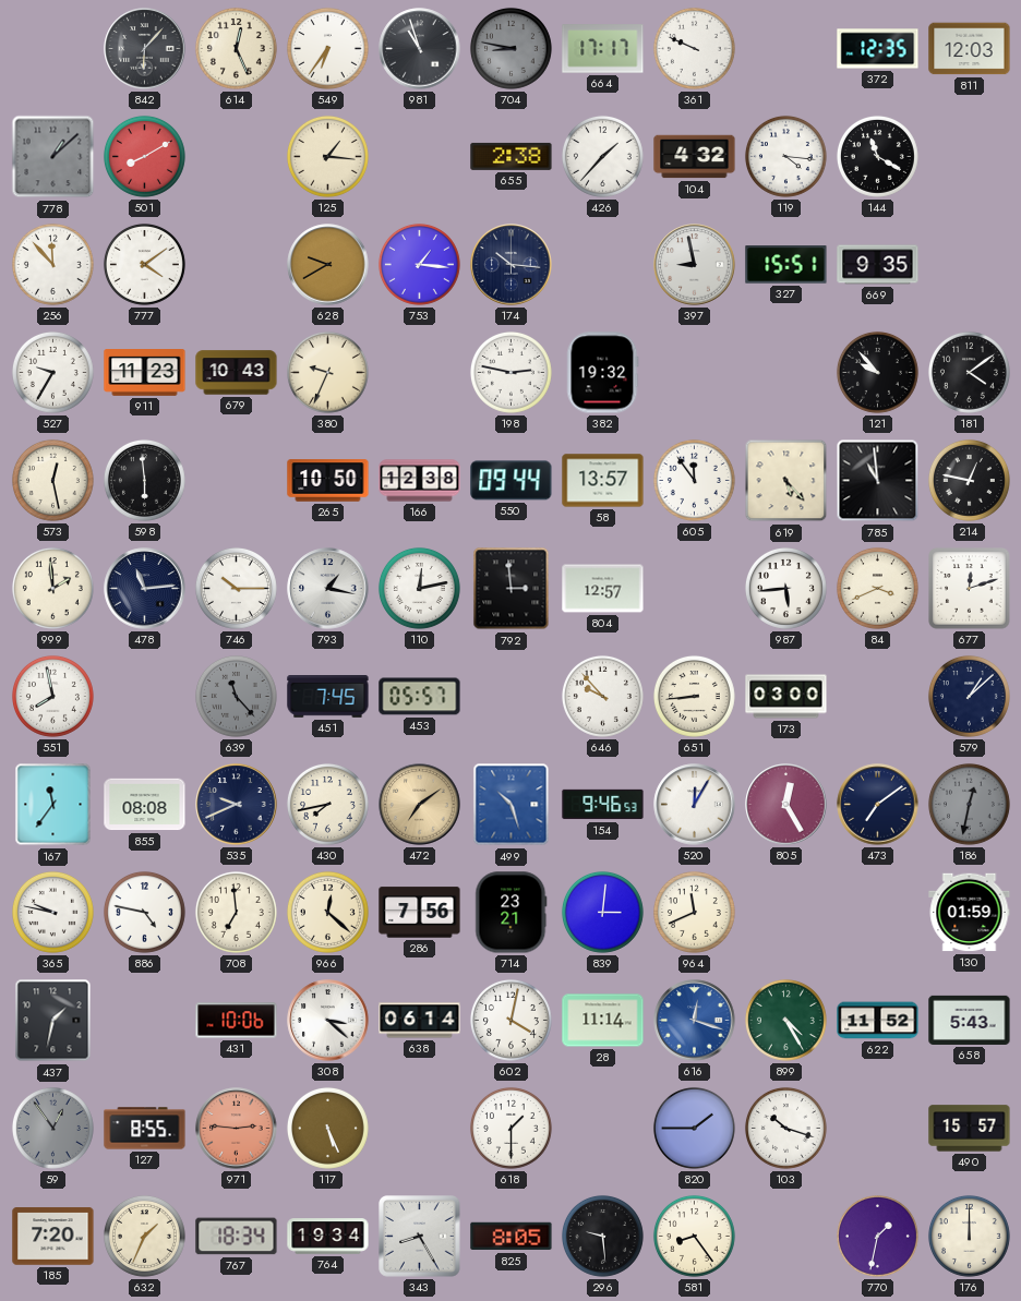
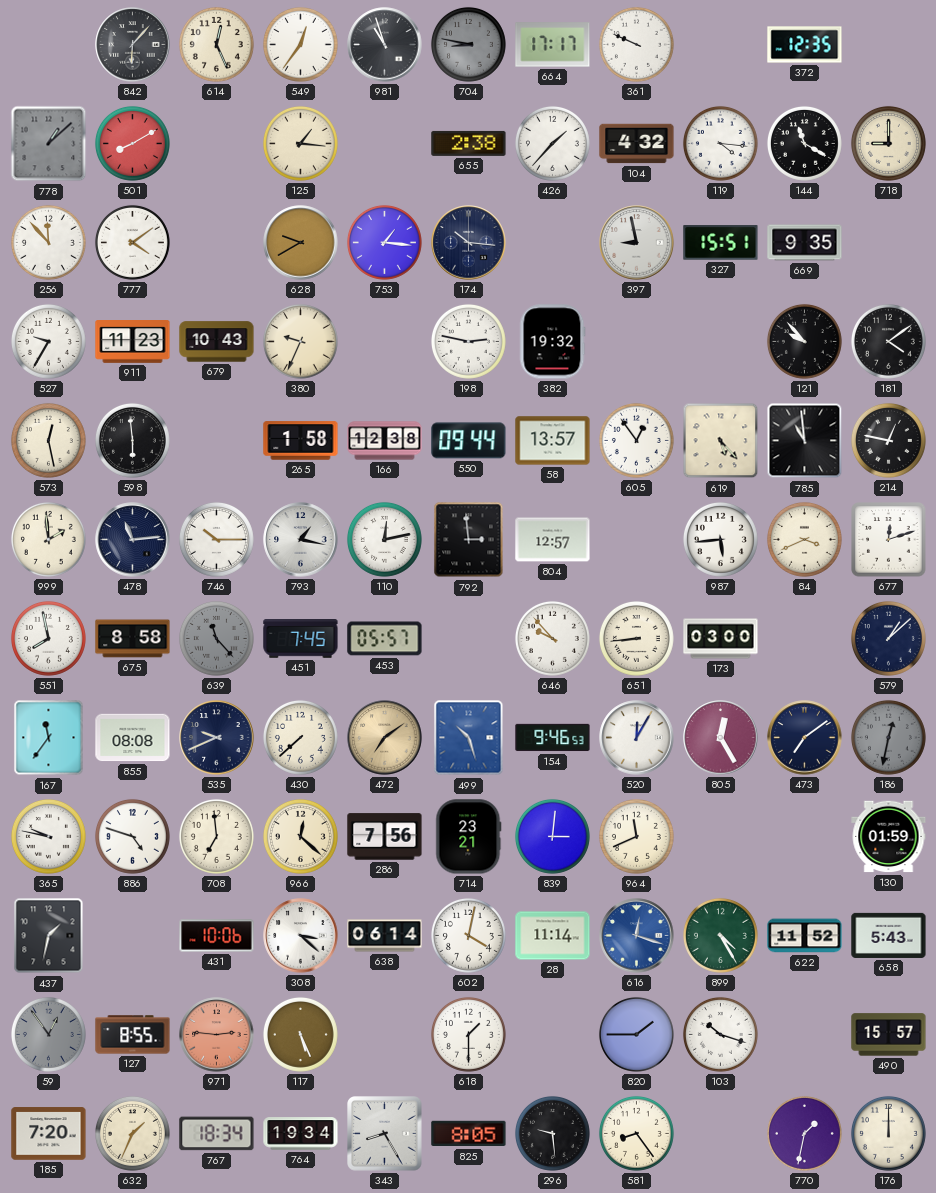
549: 6:36 -> 12:36 (300, 44)
811: 12:03 -> none (970, 49)
718: none -> 9:00 (888, 143)
265: 10:50 -> 1:58 (301, 441)
605: 11:54 -> 12:54 (636, 440)
675: none -> 8:58 (133, 639)
430: 7:43 -> 7:38 (300, 737)
886: 4:47 -> 4:48 (132, 836)
